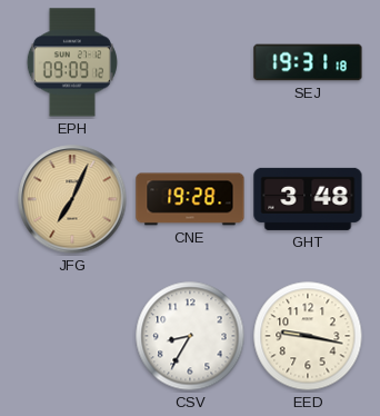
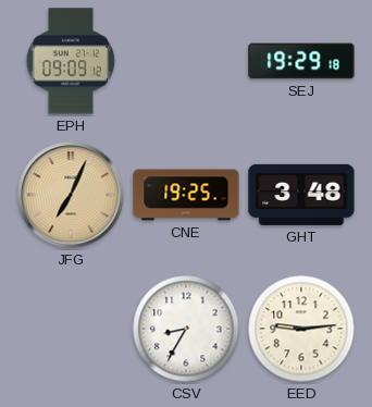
SEJ: 19:31 -> 19:29 (301, 61)
CNE: 19:28 -> 19:25 (186, 195)
EED: 9:17 -> 9:14 (301, 329)
